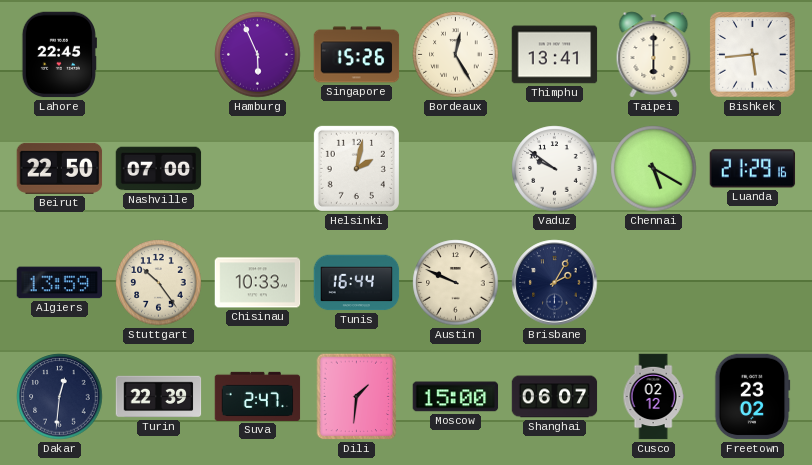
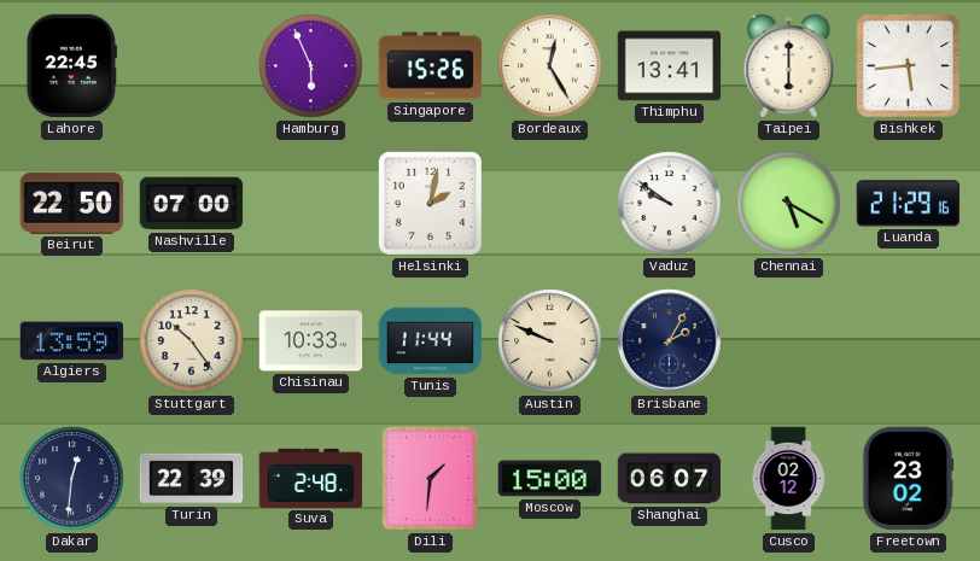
Tunis: 16:44 -> 11:44 (431, 341)
Suva: 2:47 -> 2:48 (311, 478)
